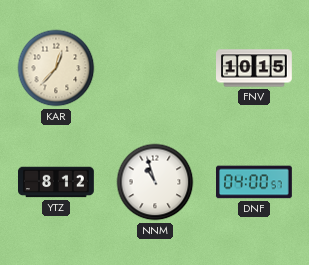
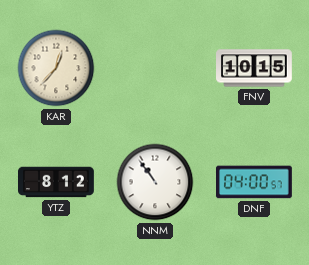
NNM: 10:57 -> 10:54 (155, 182)
